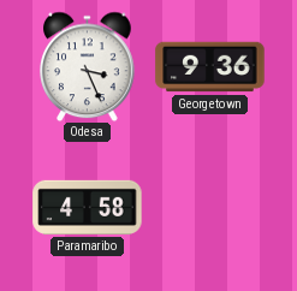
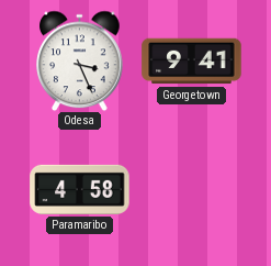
Georgetown: 9:36 -> 9:41 (192, 62)
